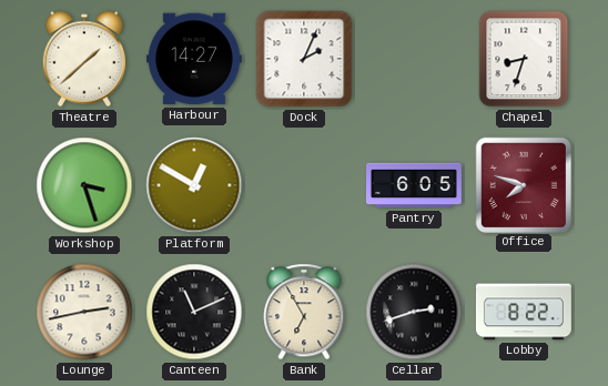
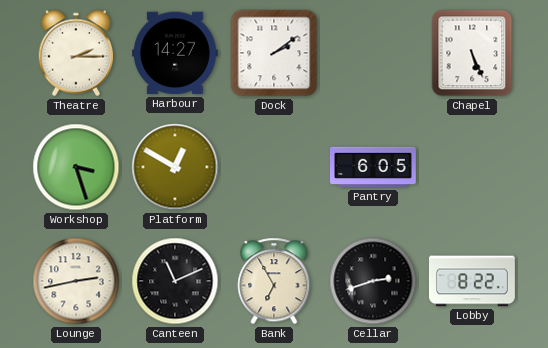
Theatre: 1:38 -> 2:15 (76, 53)
Dock: 2:04 -> 2:09 (274, 53)
Chapel: 8:33 -> 5:26 (472, 53)
Office: 7:48 -> none (523, 184)
